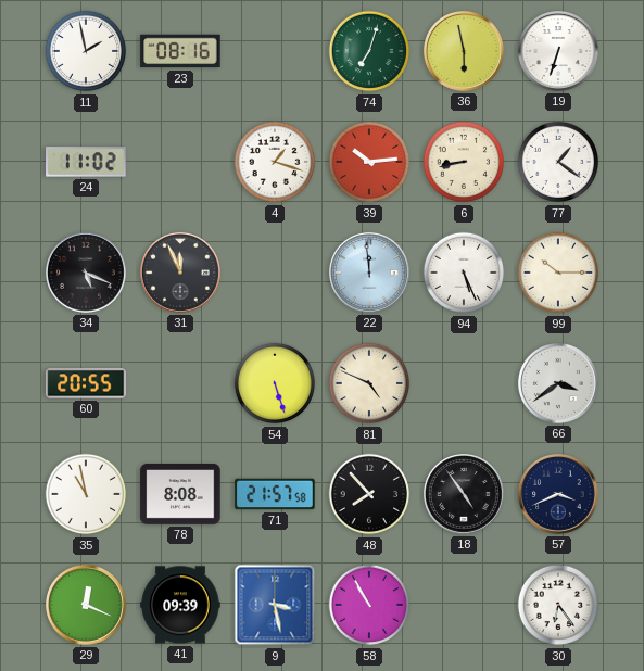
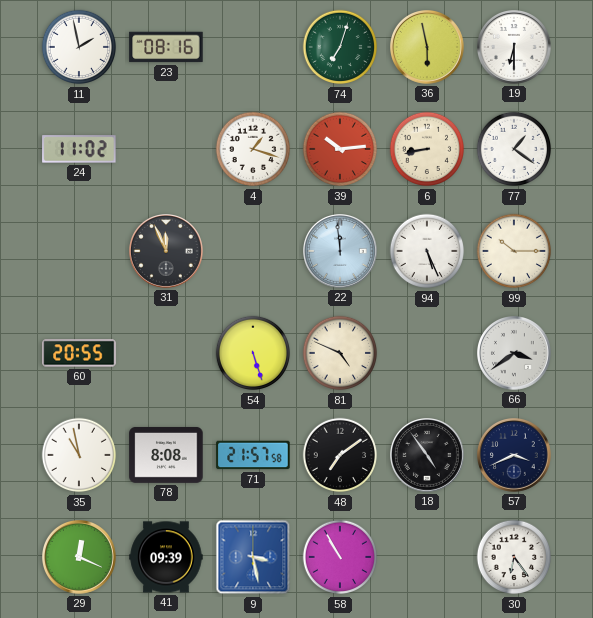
19: 6:33 -> 6:30 (515, 48)
34: 5:19 -> none (87, 274)
48: 7:53 -> 7:09 (340, 455)
